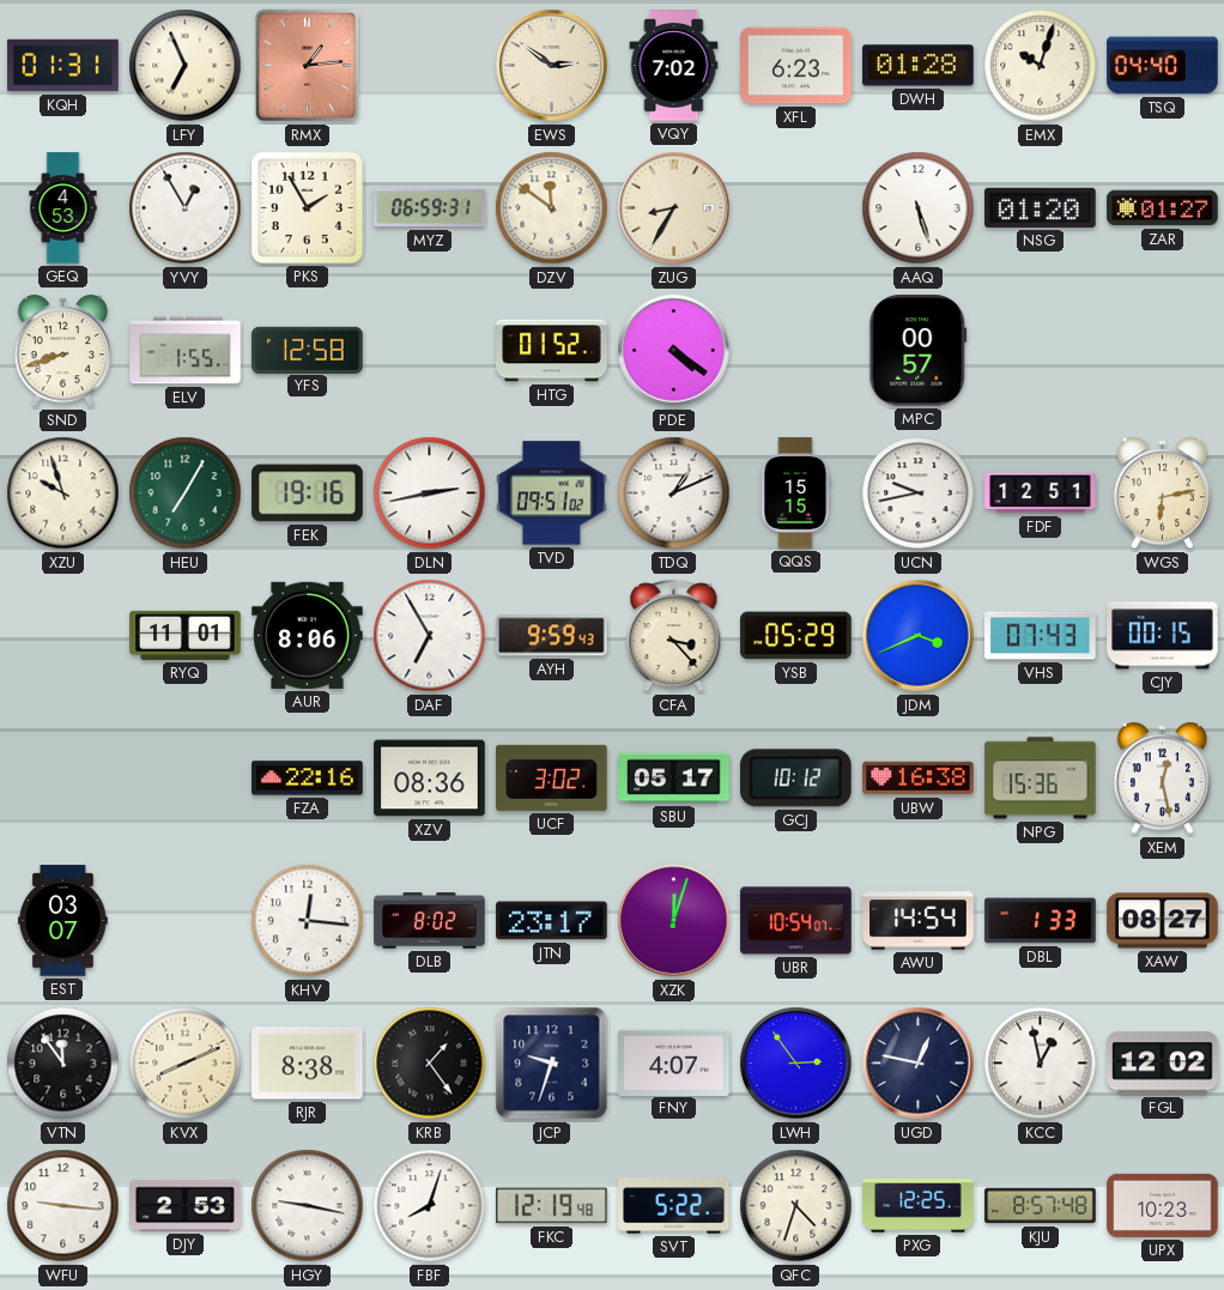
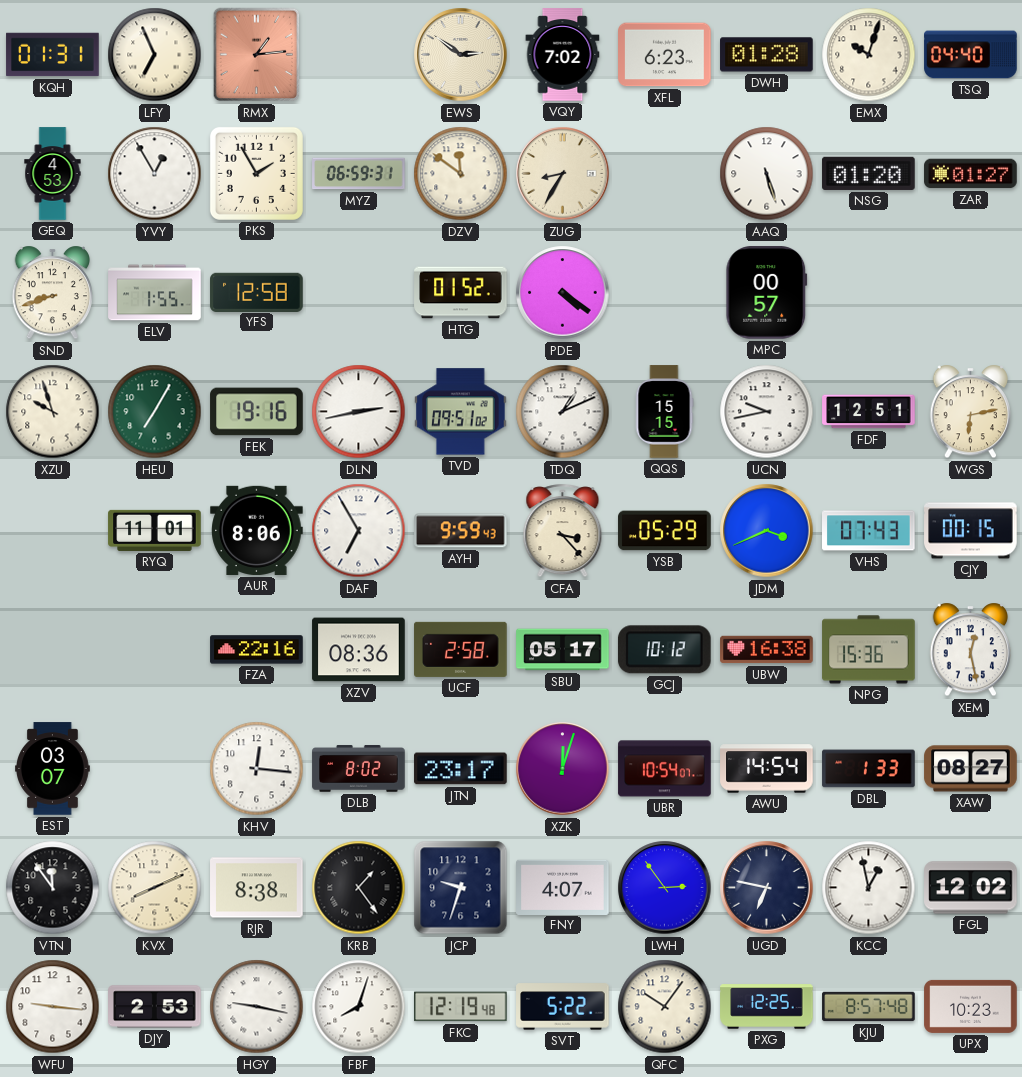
UCF: 3:02 -> 2:58 (461, 649)
UGD: 12:47 -> 6:47 (767, 888)
QFC: 4:33 -> 10:06 (665, 1007)
